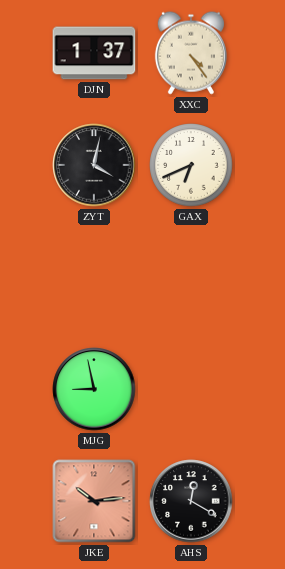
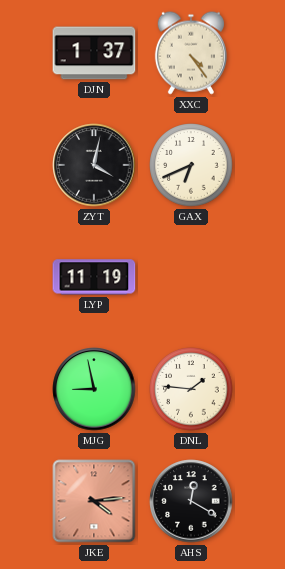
LYP: none -> 11:19 (94, 277)
DNL: none -> 1:46 (191, 389)
JKE: 10:14 -> 4:14 (94, 501)
